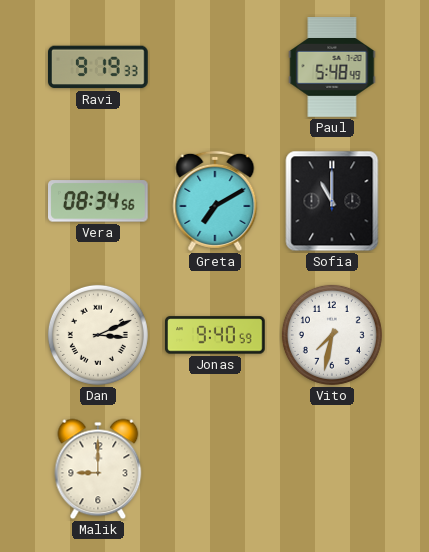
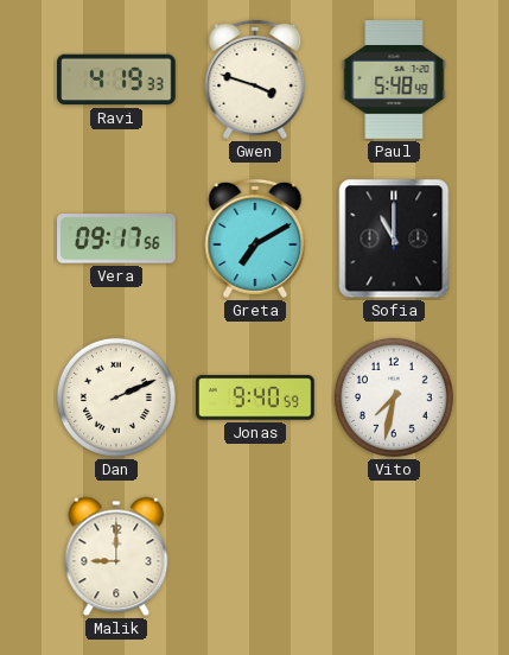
Ravi: 9:19 -> 4:19 (117, 80)
Gwen: none -> 3:48 (255, 80)
Vera: 08:34 -> 09:17 (117, 239)
Dan: 3:11 -> 2:11 (116, 398)
